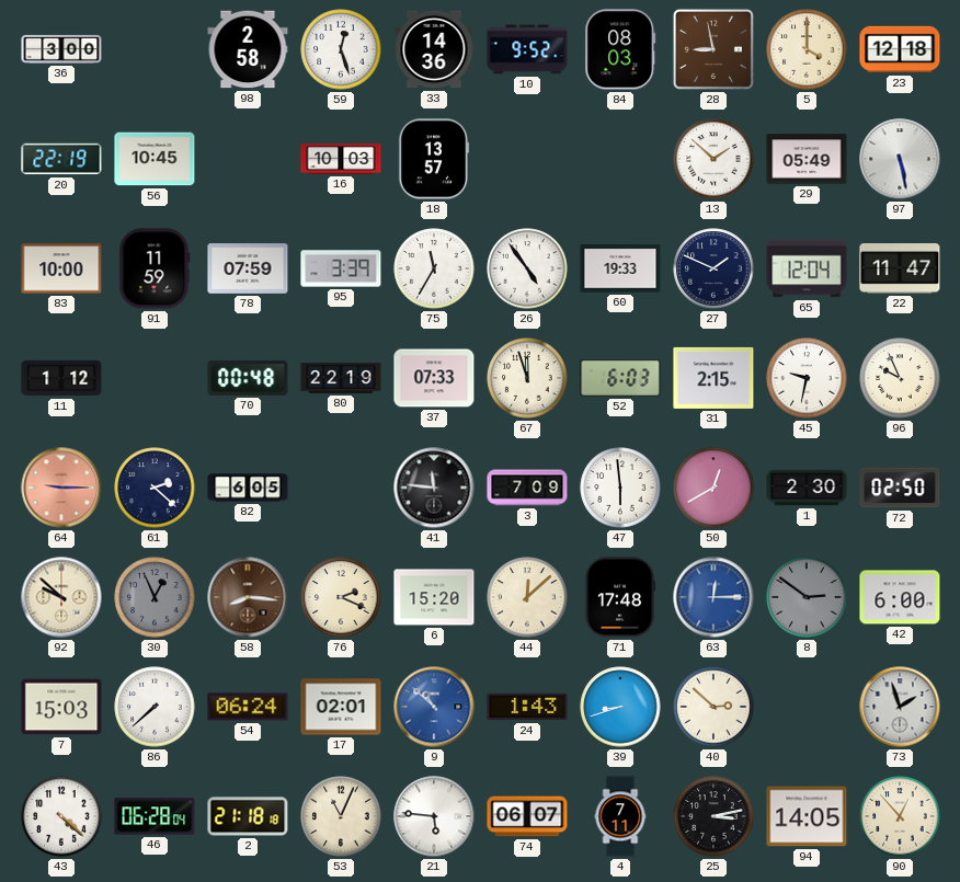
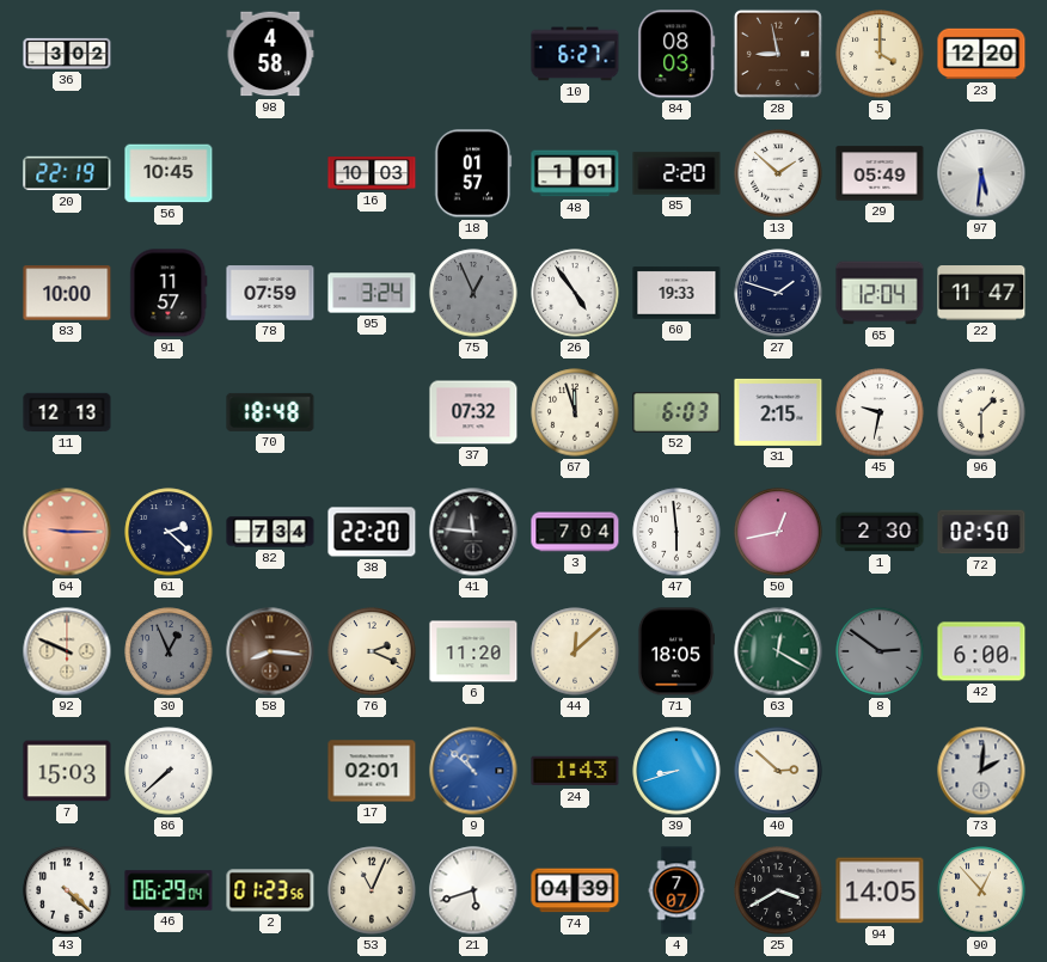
36: 3:00 -> 3:02 (67, 54)
98: 2:58 -> 4:58 (270, 54)
59: 12:27 -> none (341, 49)
33: 14:36 -> none (434, 49)
10: 9:52 -> 6:27 (575, 54)
23: 12:18 -> 12:20 (981, 54)
18: 13:57 -> 01:57 (473, 173)
48: none -> 1:01 (575, 173)
85: none -> 2:20 (676, 173)
97: 5:28 -> 5:31 (981, 173)
91: 11:59 -> 11:57 (169, 293)
95: 3:39 -> 3:24 (372, 293)
75: 11:35 -> 12:56 (473, 293)
75 dial: white -> grey (473, 293)
27: 1:49 -> 1:48 (778, 293)
11: 1:12 -> 12:13 (67, 412)
70: 00:48 -> 18:48 (270, 412)
80: 22:19 -> none (341, 378)
37: 07:33 -> 07:32 (473, 412)
96: 9:56 -> 1:30 (981, 412)
82: 6:05 -> 7:34 (270, 532)
38: none -> 22:20 (372, 532)
3: 7:09 -> 7:04 (575, 532)
50: 12:40 -> 12:43 (778, 532)
92: 9:52 -> 9:49 (67, 651)
6: 15:20 -> 11:20 (473, 651)
71: 17:48 -> 18:05 (675, 651)
63: 12:15 -> 12:20 (778, 651)
63 dial: blue -> green (778, 651)
54: 06:24 -> none (248, 707)
73: 1:57 -> 2:01 (981, 771)
46: 06:28 -> 06:29 (169, 890)
2: 21:18 -> 01:23 (270, 890)
21: 5:46 -> 5:42 (473, 890)
74: 06:07 -> 04:39 (575, 890)
4: 7:11 -> 7:07 (676, 890)
25: 3:13 -> 3:40 (778, 890)
